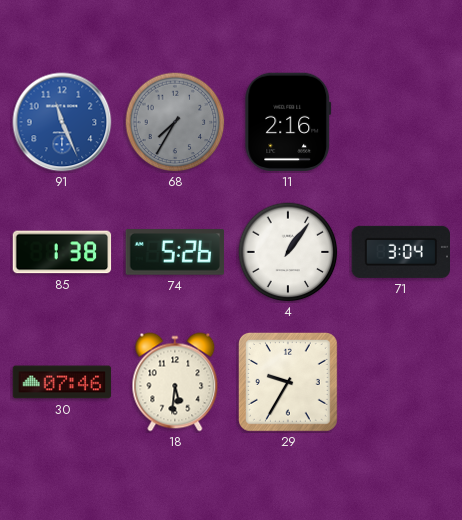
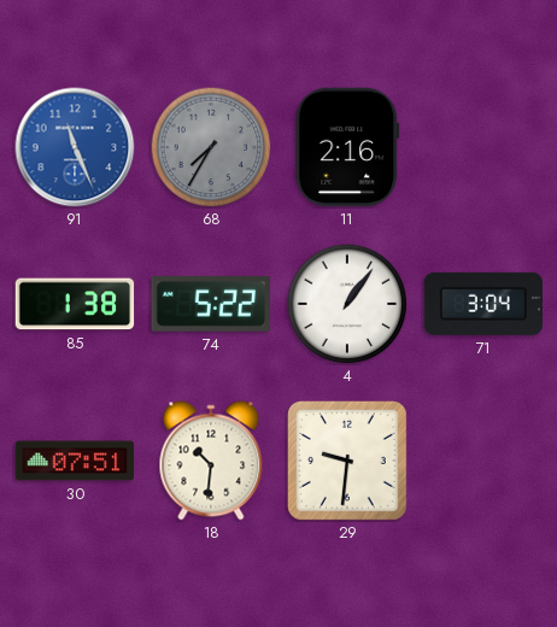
74: 5:26 -> 5:22 (211, 305)
30: 07:46 -> 07:51 (75, 461)
18: 5:31 -> 10:31 (211, 461)
29: 9:35 -> 9:31 (347, 461)
